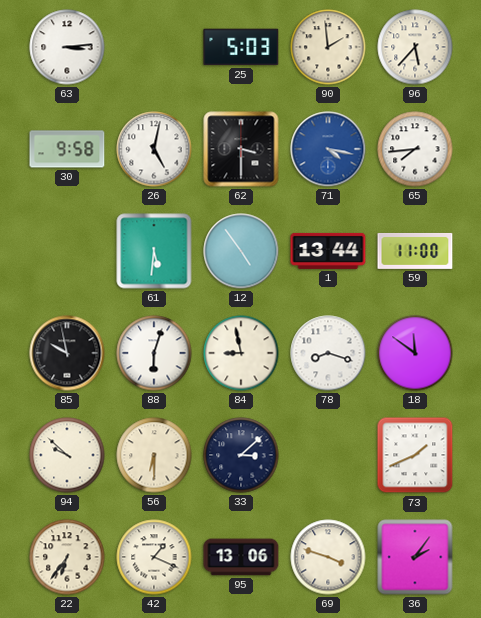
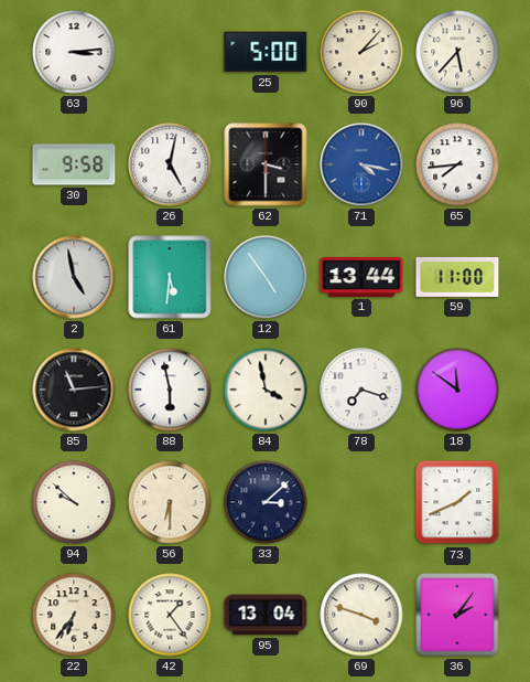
25: 5:03 -> 5:00 (266, 52)
90: 1:59 -> 2:07 (361, 52)
2: none -> 4:58 (74, 277)
85: 9:58 -> 11:14 (74, 390)
88: 6:03 -> 5:58 (170, 390)
84: 8:58 -> 3:58 (266, 390)
78: 8:18 -> 7:18 (361, 390)
42: 1:19 -> 1:24 (170, 615)
95: 13:06 -> 13:04 (266, 615)
